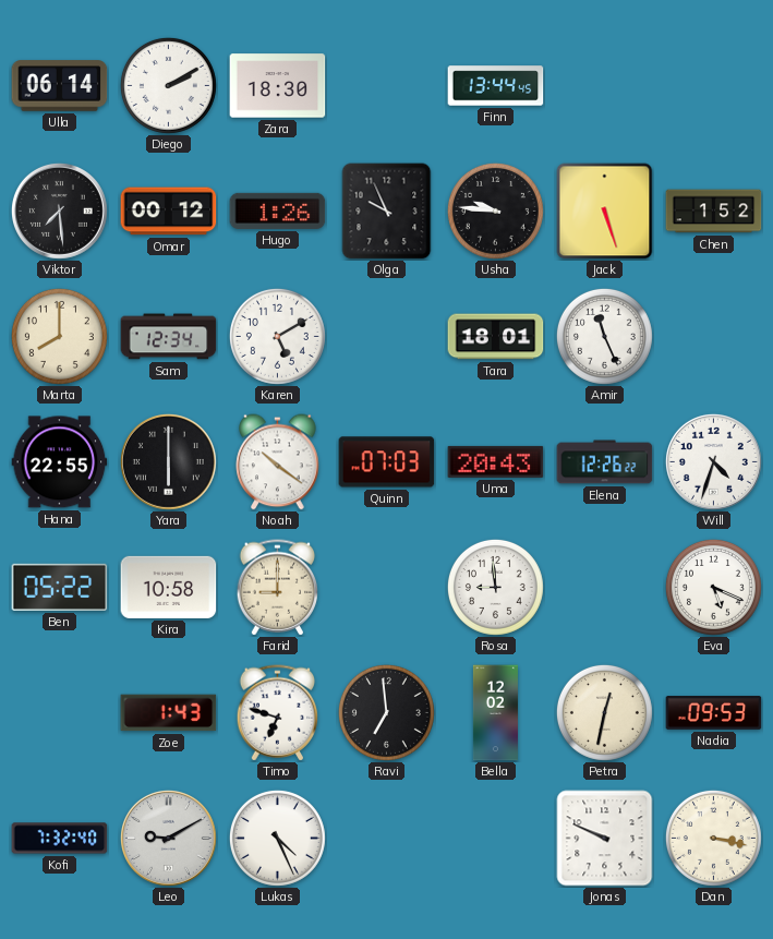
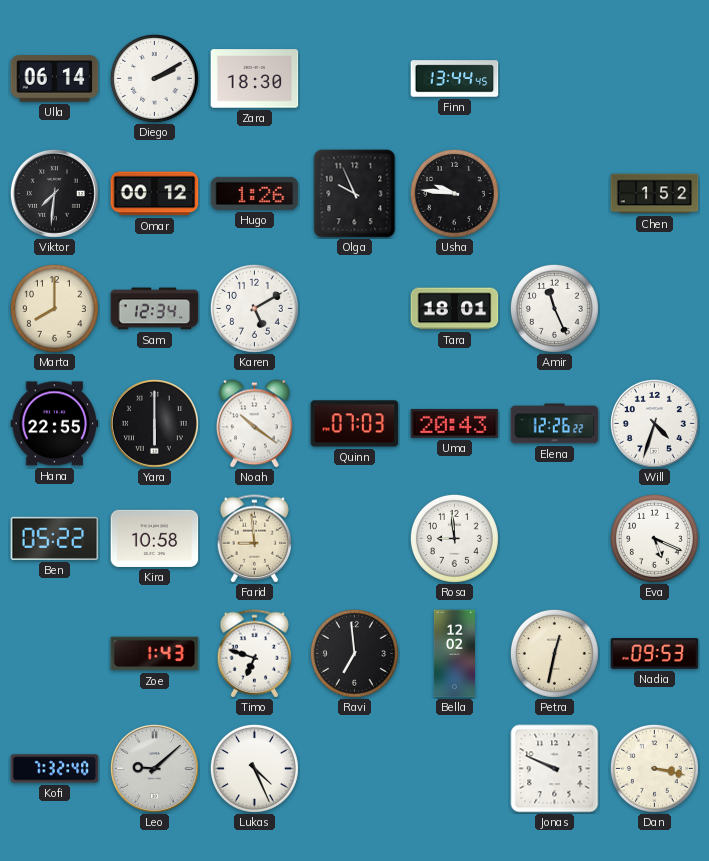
Viktor: 7:29 -> 7:31 (54, 193)
Jack: 5:27 -> none (605, 212)
Farid: 9:00 -> 8:59 (255, 539)
Leo: 9:10 -> 9:08 (154, 768)
